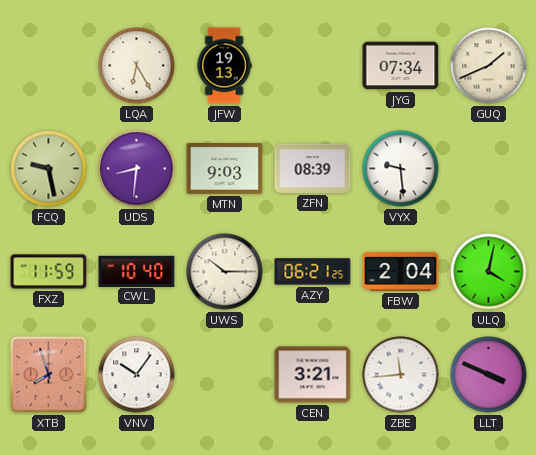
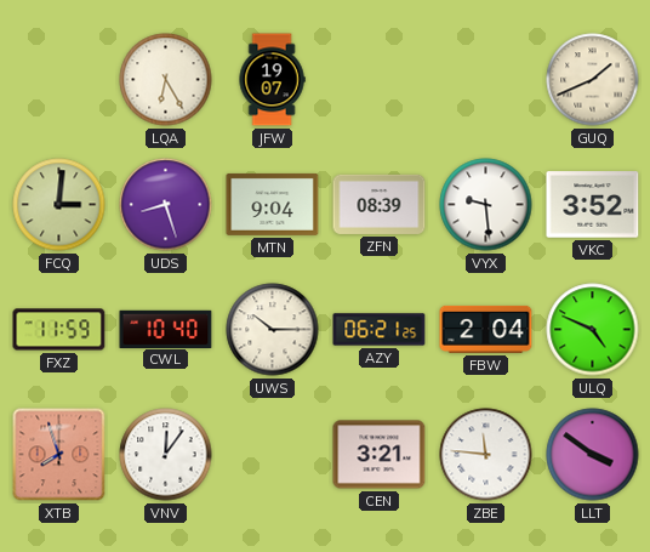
JFW: 19:13 -> 19:07 (272, 80)
JYG: 07:34 -> none (401, 66)
FCQ: 9:28 -> 3:01 (59, 205)
UDS: 8:31 -> 8:27 (166, 205)
MTN: 9:03 -> 9:04 (273, 204)
VKC: none -> 3:52 (593, 205)
ULQ: 4:02 -> 4:49 (593, 330)
VNV: 10:06 -> 12:06 (166, 455)
ZBE: 11:44 -> 11:46 (486, 455)
LLT: 3:49 -> 3:51 (593, 455)
